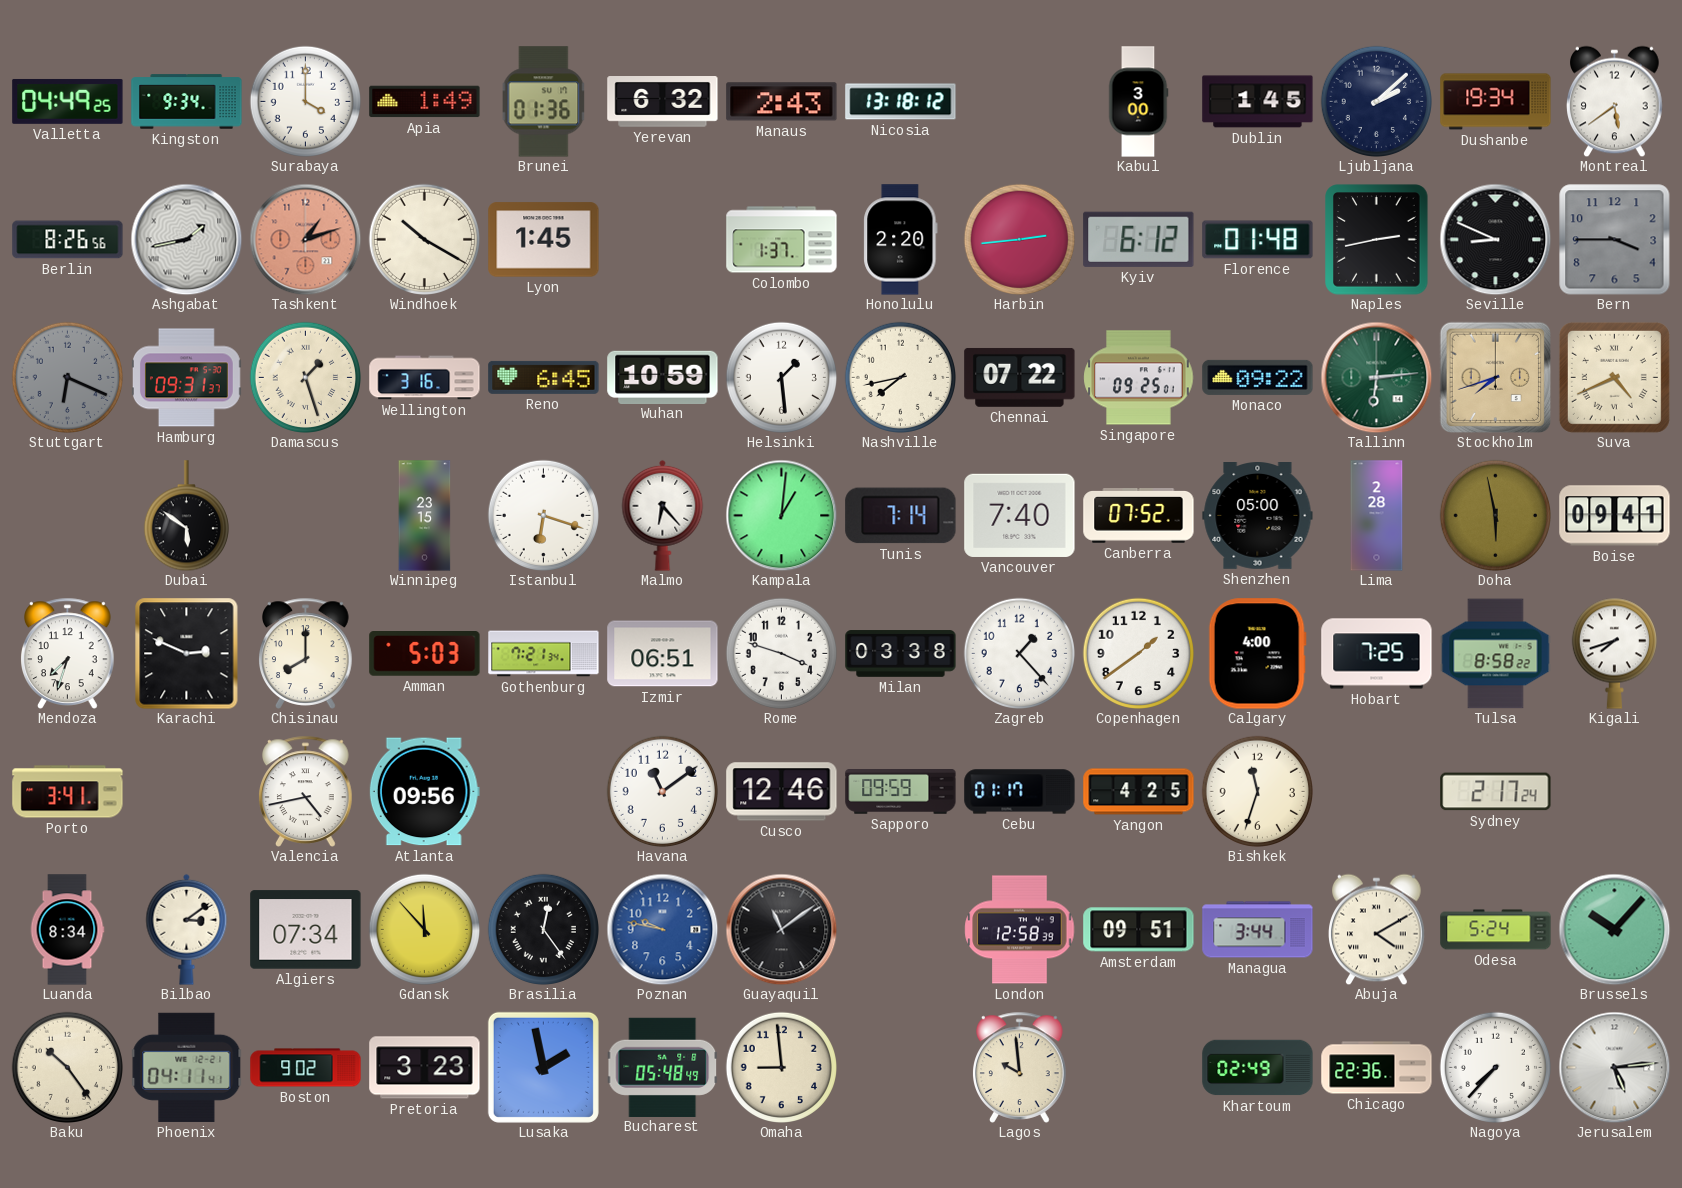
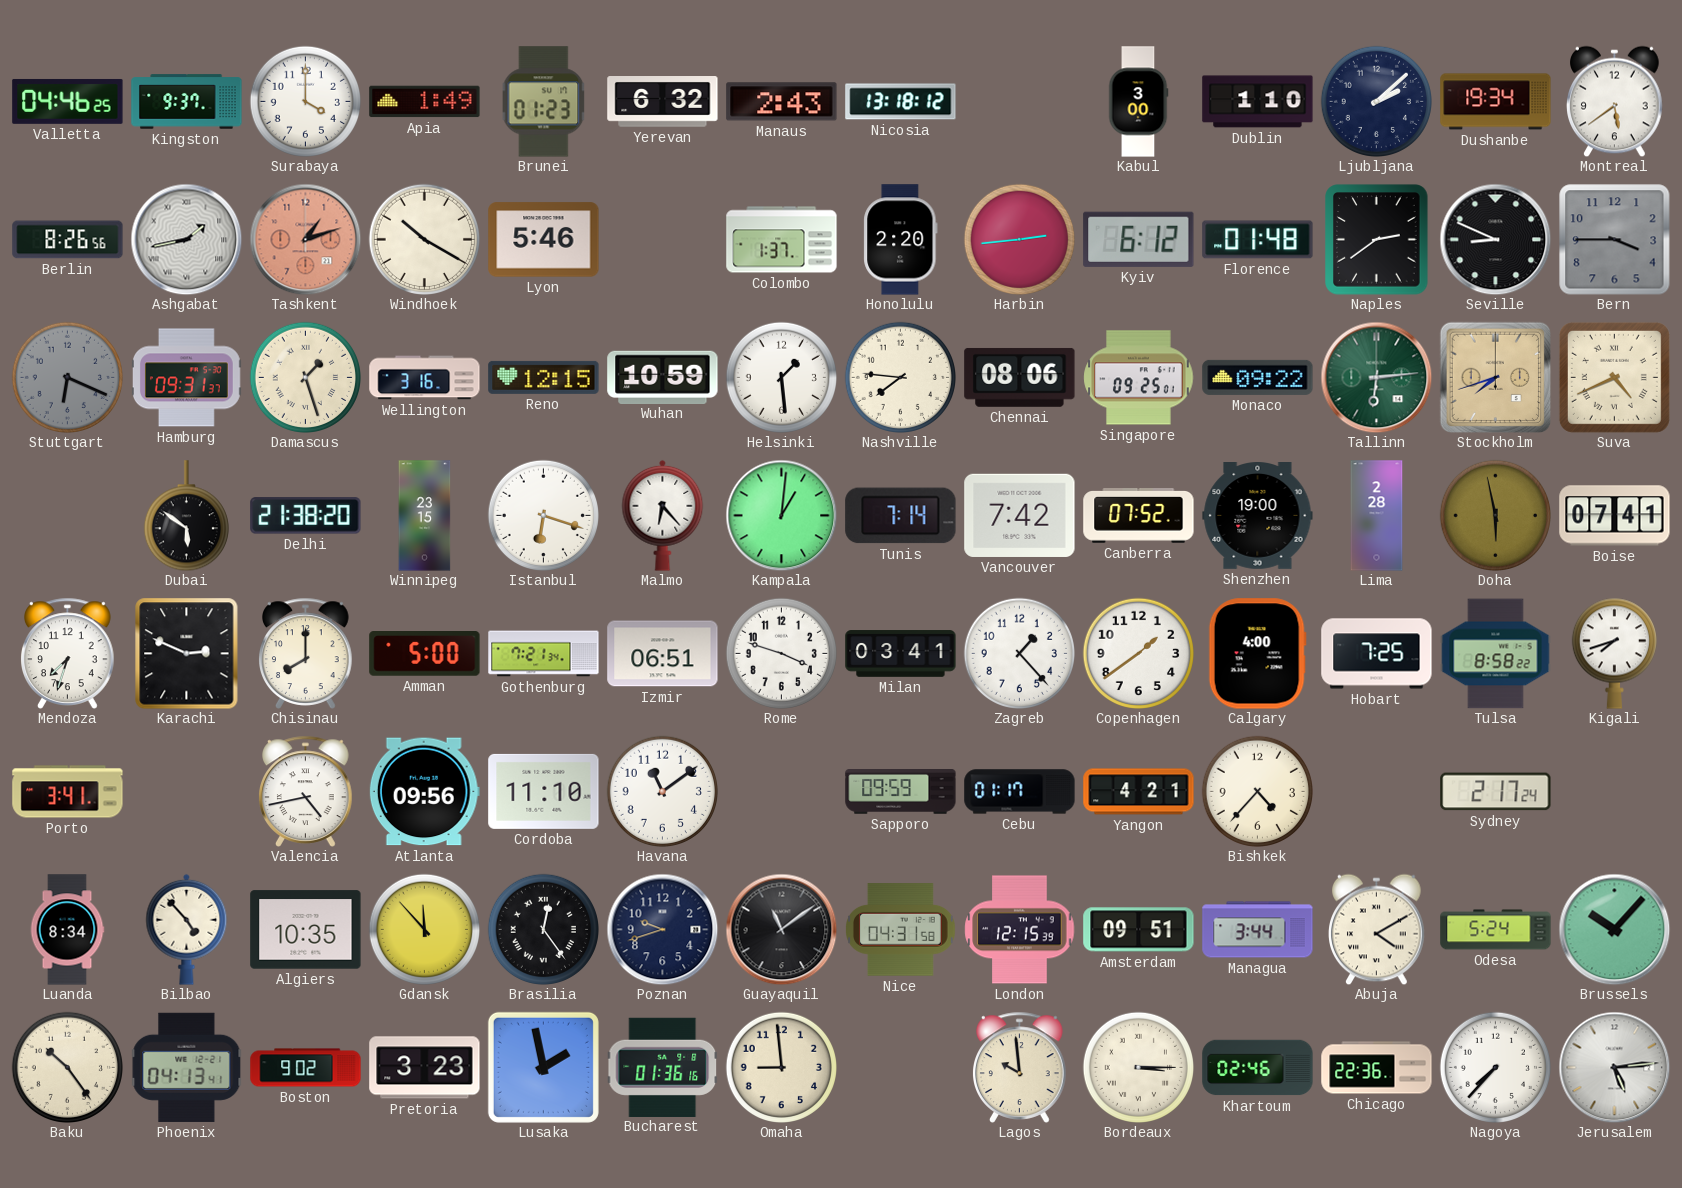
Valletta: 04:49 -> 04:46 (68, 101)
Kingston: 9:34 -> 9:37 (187, 102)
Brunei: 01:36 -> 01:23 (544, 102)
Dublin: 1:45 -> 1:10 (1258, 102)
Lyon: 1:45 -> 5:46 (544, 240)
Naples: 2:43 -> 2:39 (1377, 240)
Reno: 6:45 -> 12:15 (544, 377)
Nashville: 7:43 -> 7:46 (900, 377)
Chennai: 07:22 -> 08:06 (1020, 377)
Delhi: none -> 21:38 (306, 516)
Vancouver: 7:40 -> 7:42 (1020, 515)
Shenzhen: 05:00 -> 19:00 (1258, 516)
Boise: 09:41 -> 07:41 (1615, 516)
Amman: 5:03 -> 5:00 (425, 654)
Milan: 03:38 -> 03:41 (901, 654)
Cordoba: none -> 11:10 (544, 791)
Cusco: 12:46 -> none (782, 792)
Yangon: 4:25 -> 4:21 (1139, 792)
Bishkek: 11:33 -> 4:37 (1257, 791)
Bilbao: 3:09 -> 4:53 (187, 929)
Algiers: 07:34 -> 10:35 (306, 930)
Poznan: 9:47 -> 9:42 (662, 929)
Poznan dial: blue -> navy (662, 929)
Nice: none -> 04:31 (901, 930)
London: 12:58 -> 12:15 (1020, 930)
Phoenix: 04:11 -> 04:13 (186, 1067)
Bucharest: 05:48 -> 01:36 (662, 1067)
Bordeaux: none -> 3:15 (1138, 1067)
Khartoum: 02:49 -> 02:46 (1258, 1068)
